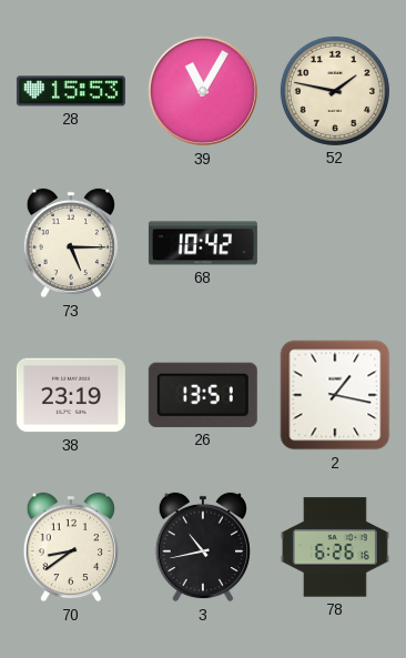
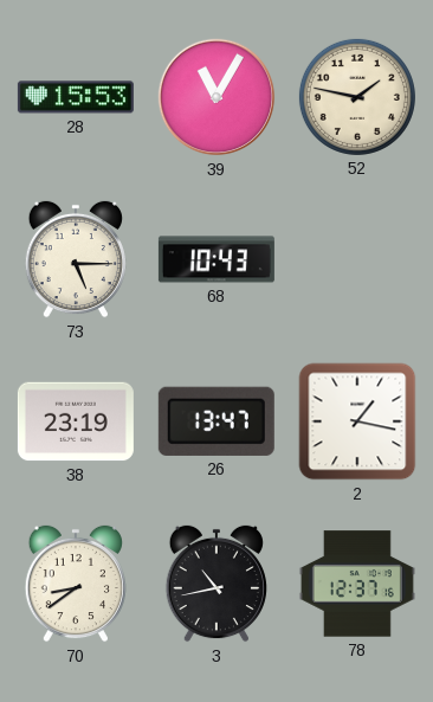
68: 10:42 -> 10:43 (217, 259)
26: 13:51 -> 13:47 (217, 421)
78: 6:26 -> 12:37 (357, 584)
